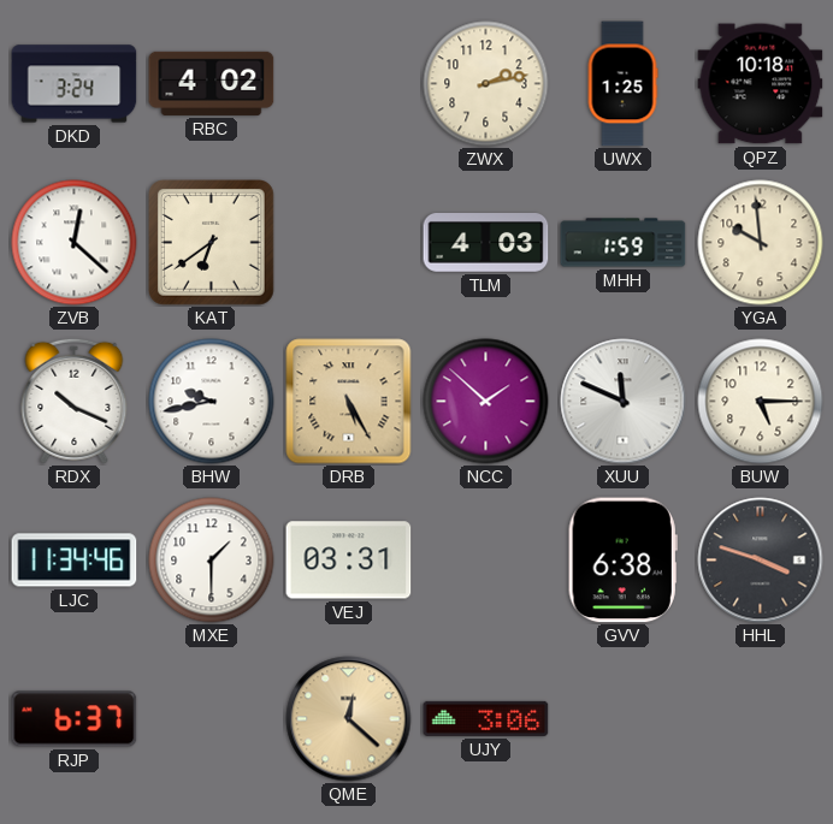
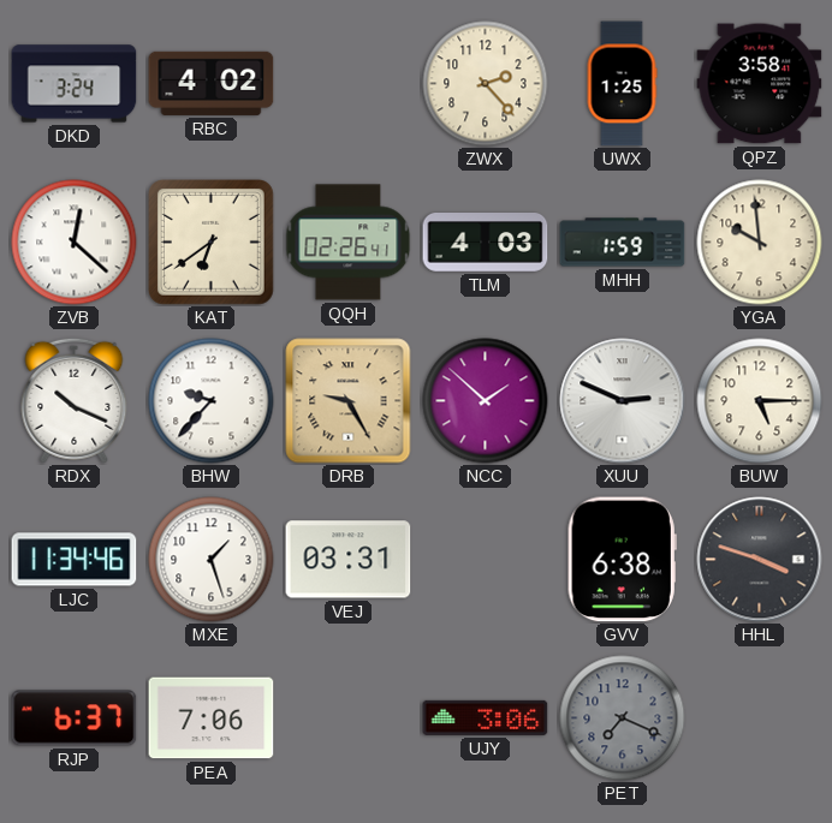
ZWX: 2:13 -> 2:23 (486, 84)
QPZ: 10:18 -> 3:58 (760, 84)
QQH: none -> 02:26 (349, 243)
BHW: 9:43 -> 9:37 (212, 401)
DRB: 5:25 -> 9:25 (349, 401)
XUU: 11:49 -> 2:49 (623, 401)
MXE: 1:30 -> 1:27 (212, 560)
PEA: none -> 7:06 (212, 718)
QME: 12:22 -> none (349, 719)
PET: none -> 7:19 (623, 718)
